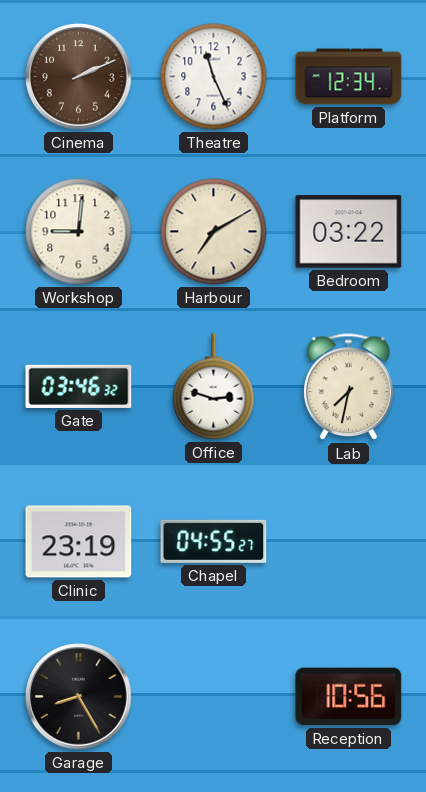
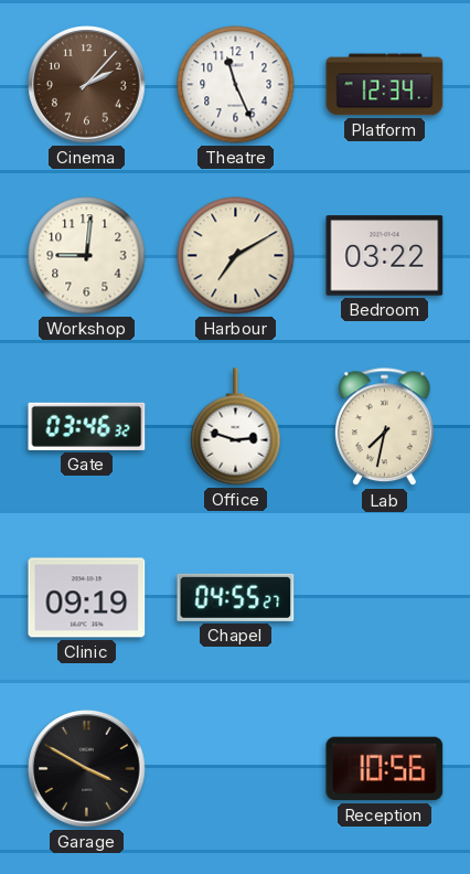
Cinema: 2:11 -> 2:07 (87, 85)
Clinic: 23:19 -> 09:19 (87, 598)
Garage: 8:25 -> 3:50 (87, 769)
